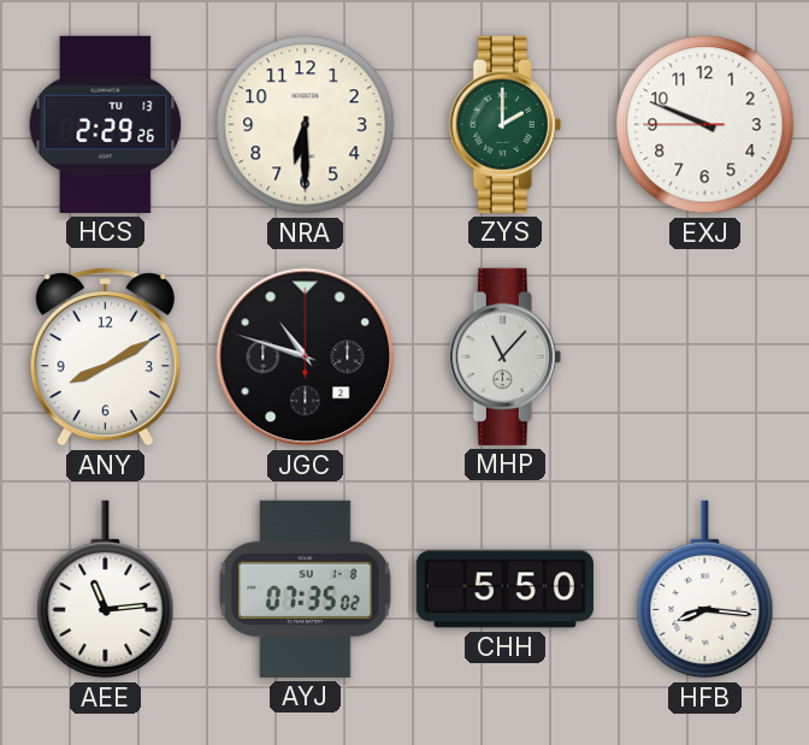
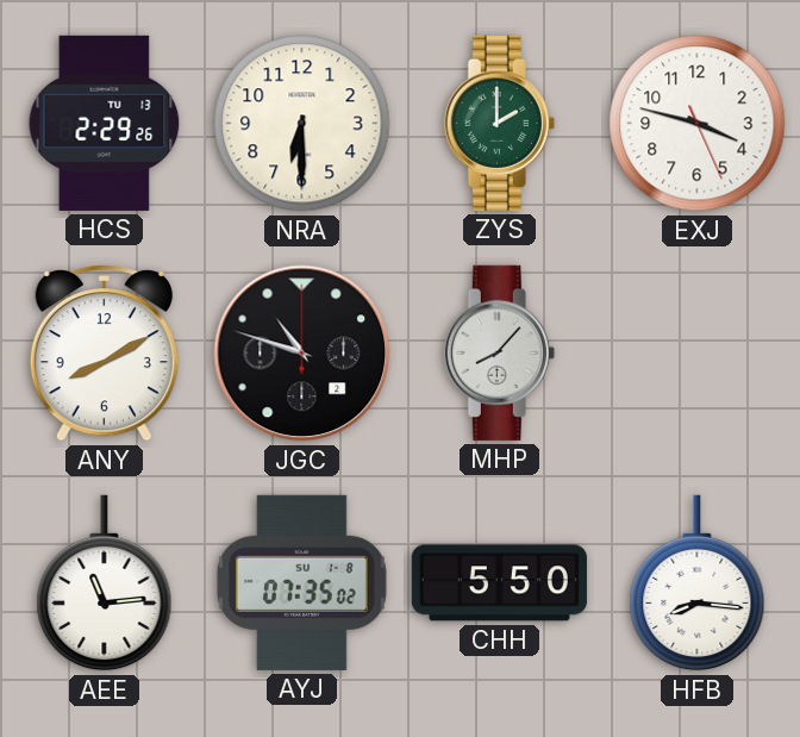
EXJ: 9:48 -> 3:47 (698, 124)
MHP: 11:07 -> 8:07 (499, 352)
